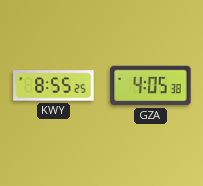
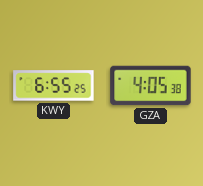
KWY: 8:55 -> 6:55 (54, 86)
